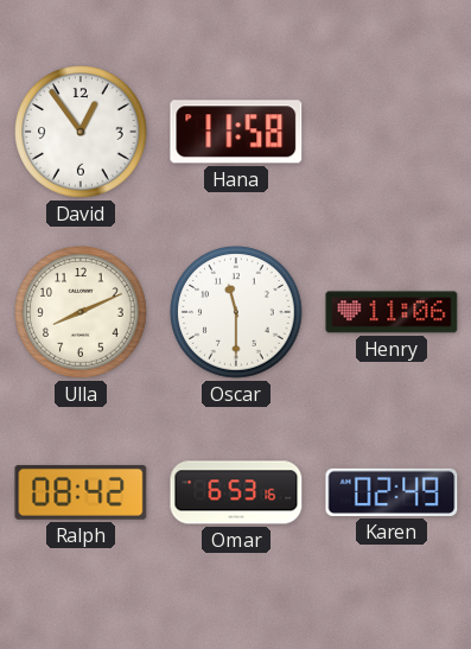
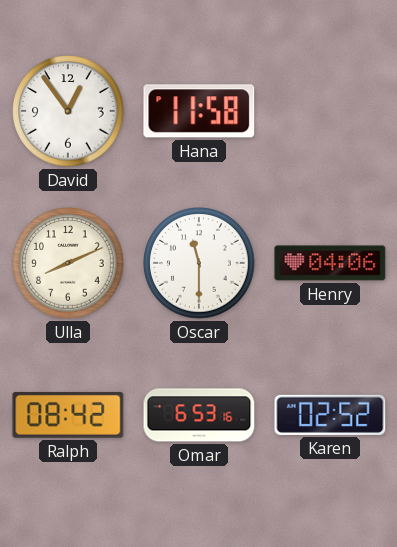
Henry: 11:06 -> 04:06 (330, 263)
Karen: 02:49 -> 02:52 (330, 415)
